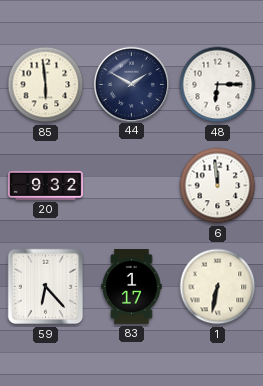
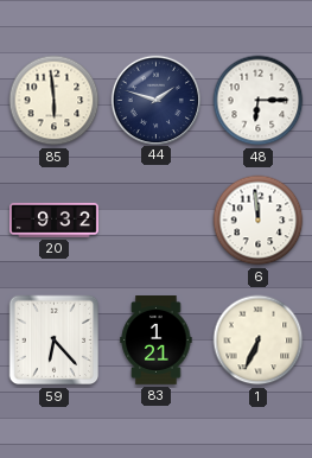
44: 1:50 -> 1:48 (155, 100)
83: 1:17 -> 1:21 (157, 341)
1: 6:32 -> 6:34 (259, 341)
